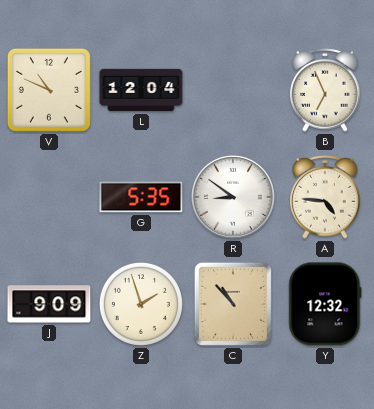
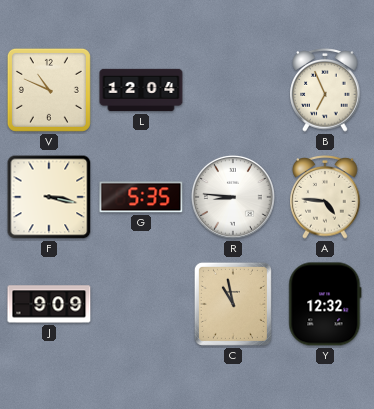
F: none -> 3:17 (49, 197)
R: 8:51 -> 8:46 (233, 197)
Z: 1:57 -> none (141, 304)
C: 10:53 -> 10:58 (233, 304)
